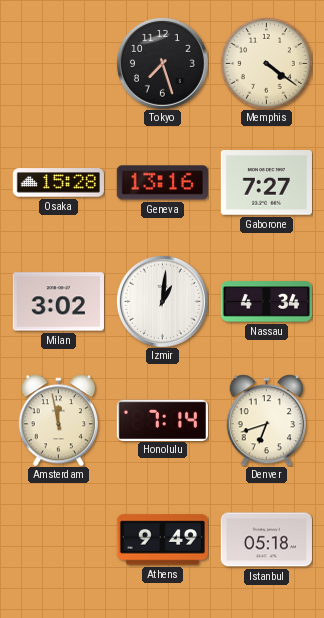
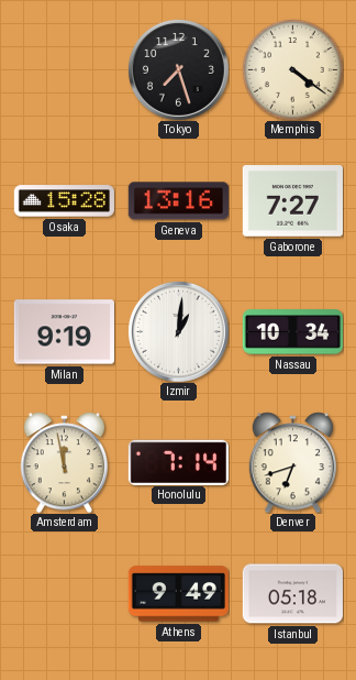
Milan: 3:02 -> 9:19 (64, 332)
Nassau: 4:34 -> 10:34 (292, 332)
